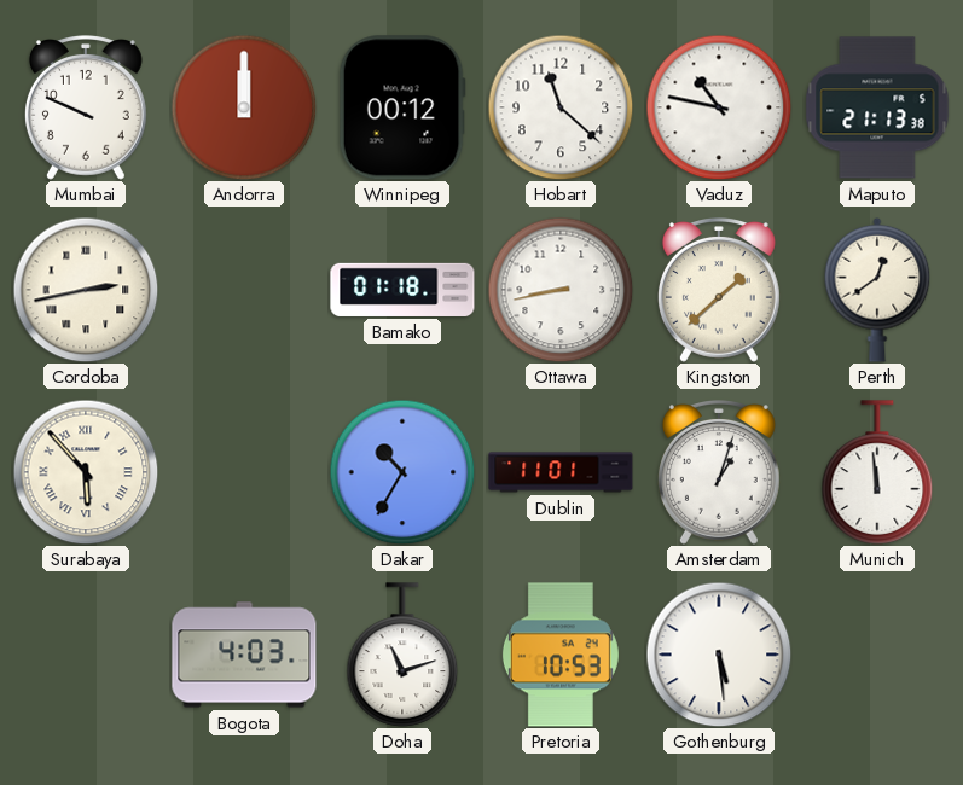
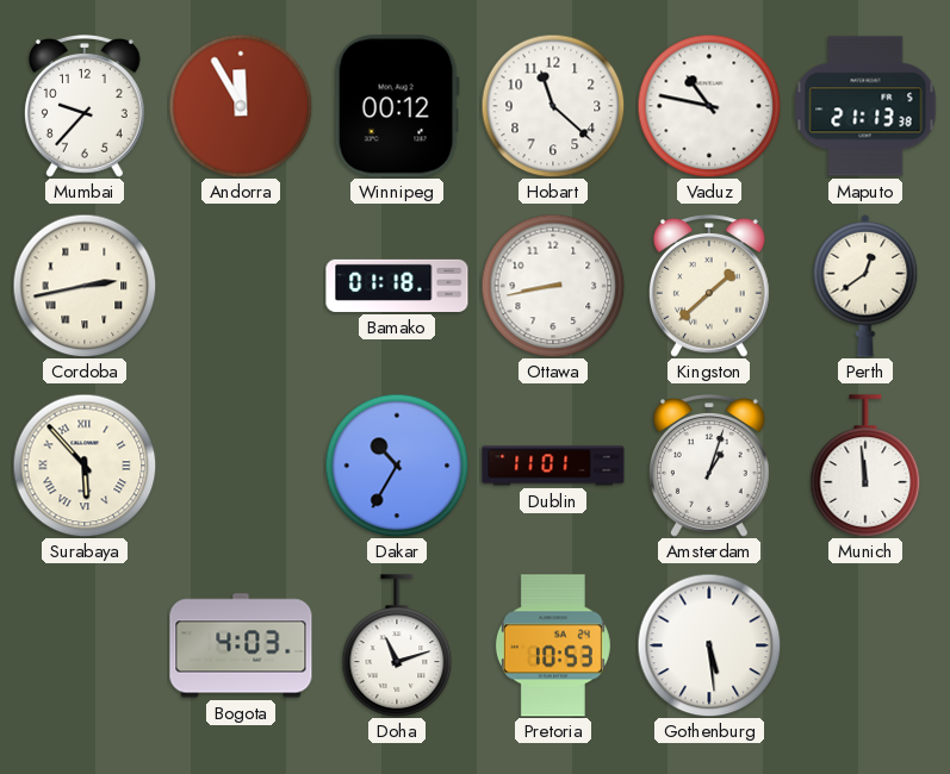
Mumbai: 9:49 -> 9:37 (85, 107)
Andorra: 12:00 -> 11:55 (241, 106)
